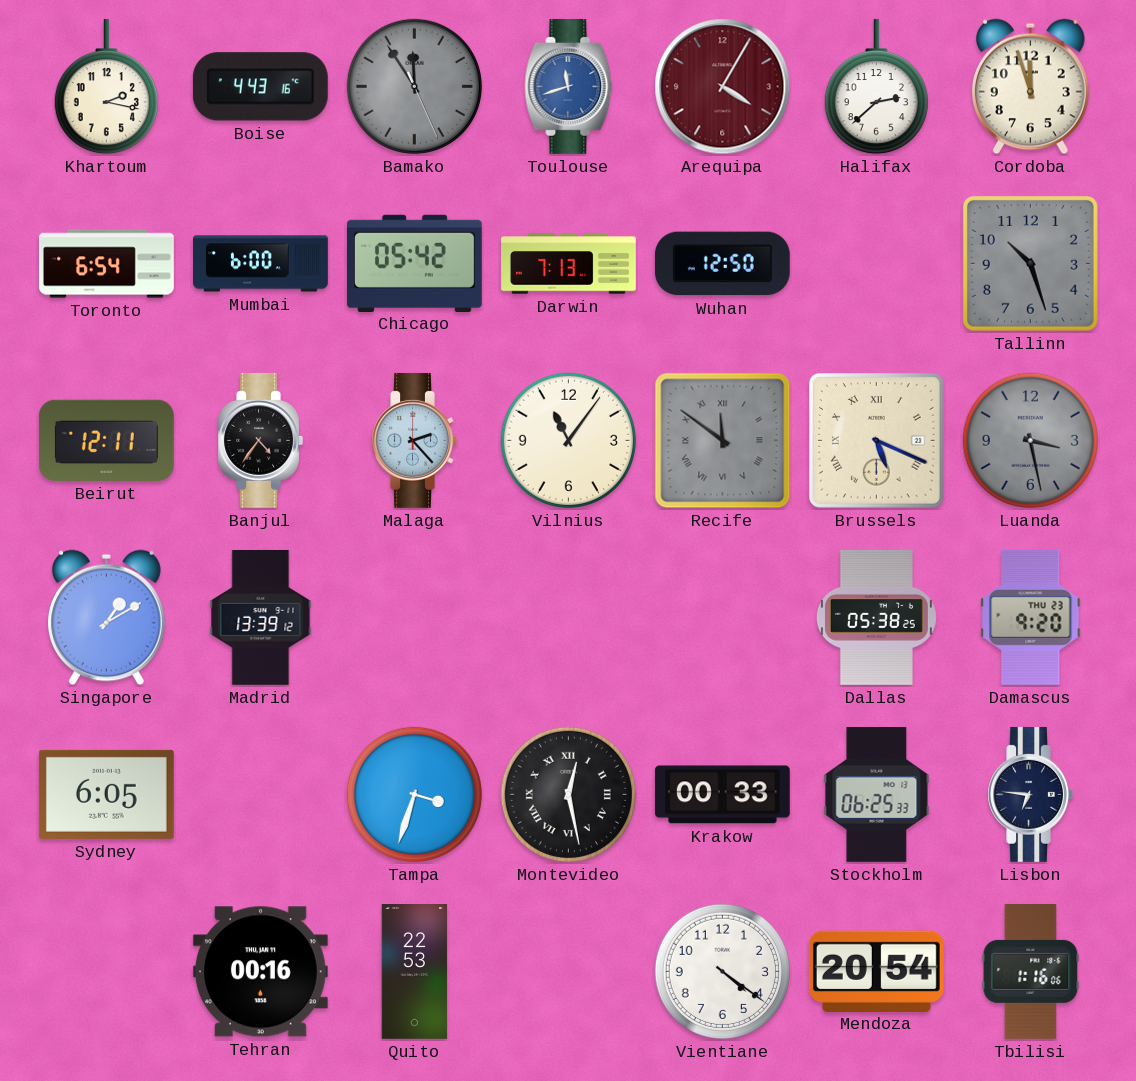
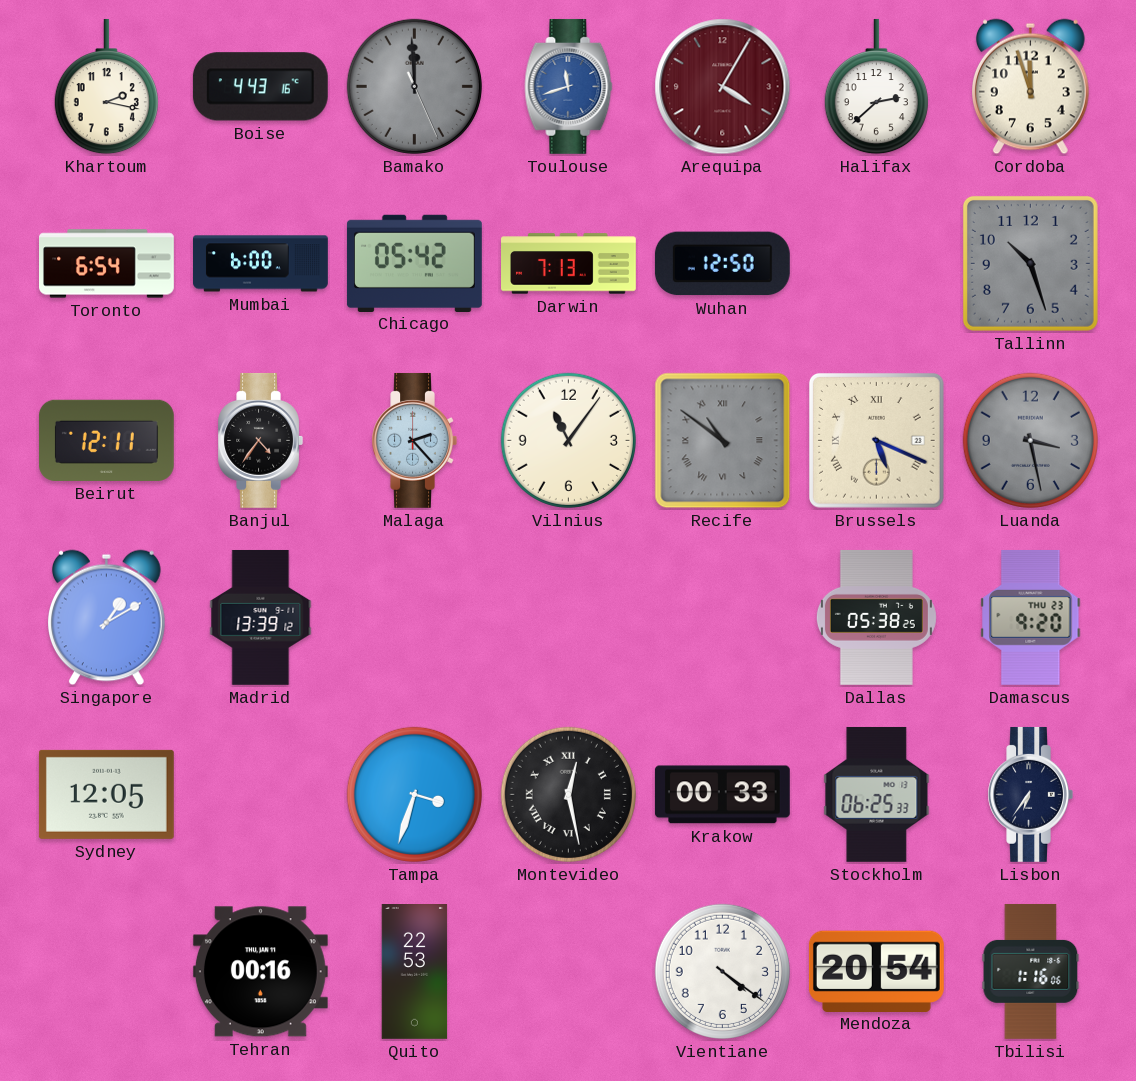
Bamako: 11:54 -> 11:59 (414, 86)
Recife: 11:51 -> 10:51 (723, 441)
Sydney: 6:05 -> 12:05 (106, 794)
Lisbon: 6:46 -> 6:36 (1030, 794)
